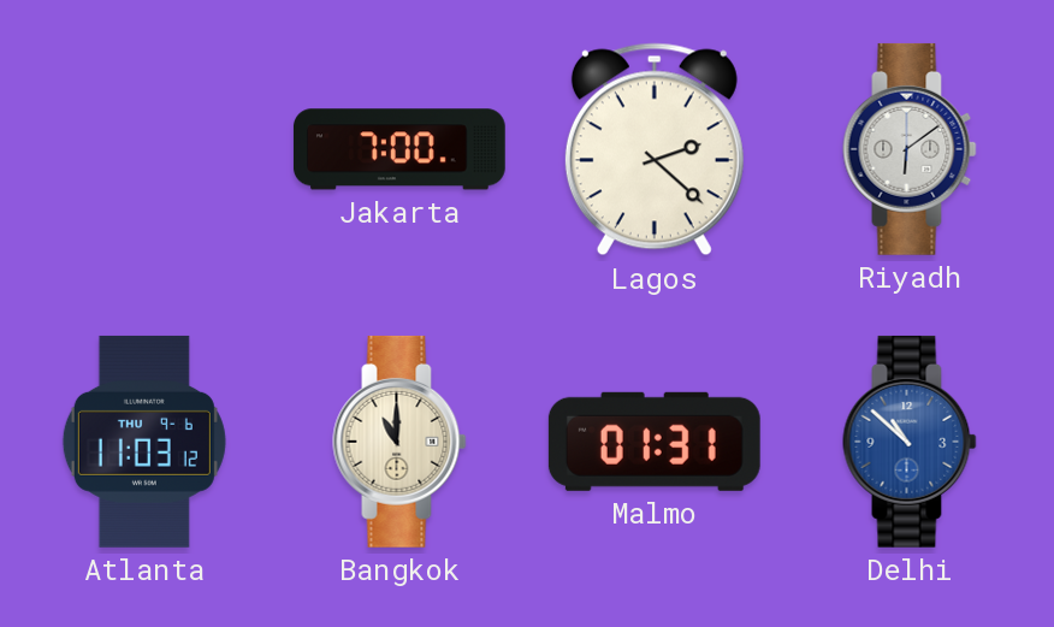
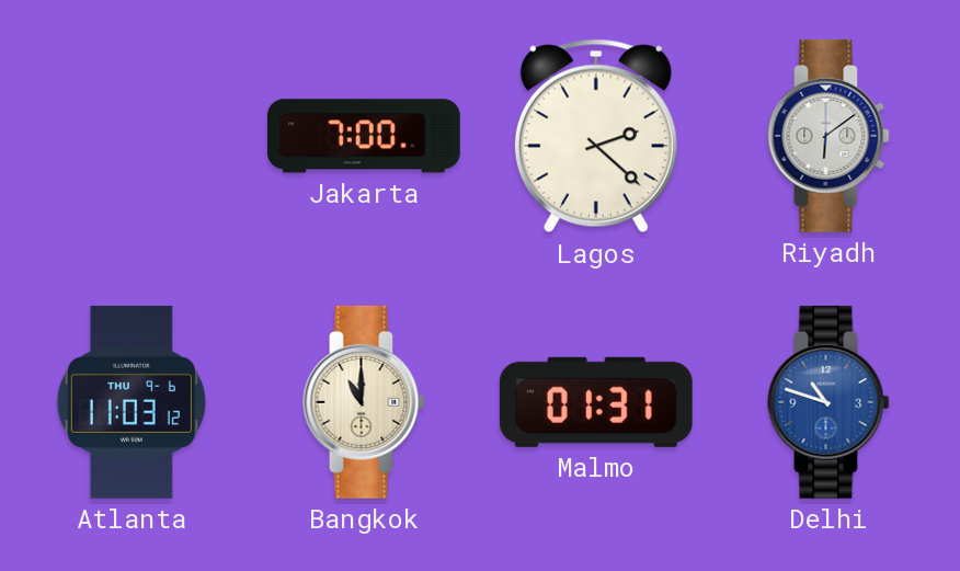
Delhi: 10:52 -> 10:48 (828, 402)
